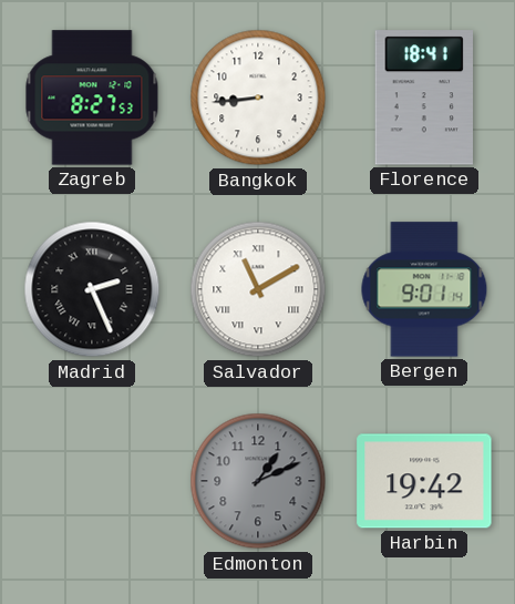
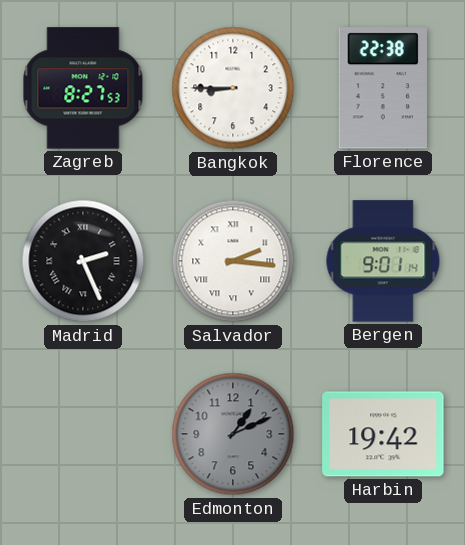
Bangkok: 8:44 -> 8:45 (233, 88)
Florence: 18:41 -> 22:38 (383, 88)
Salvador: 11:10 -> 2:16 (233, 261)
